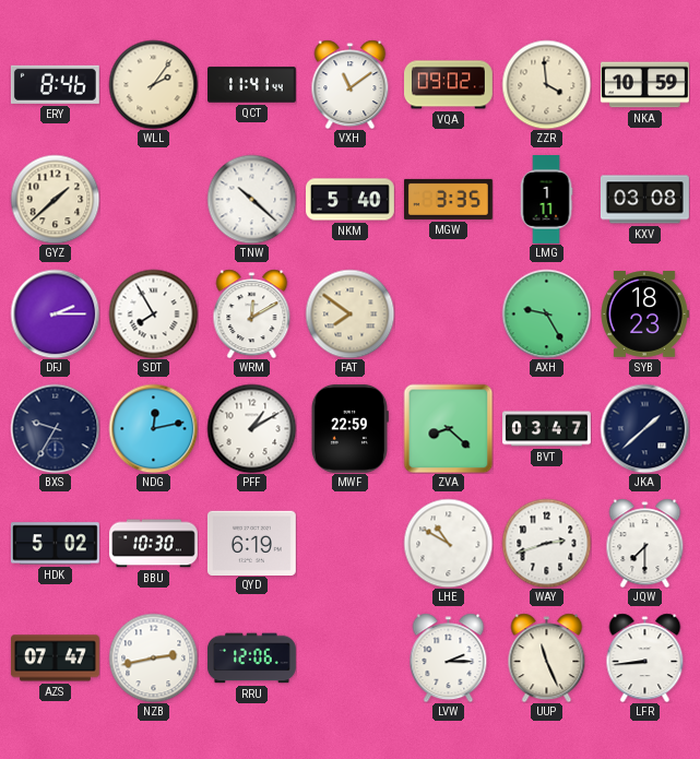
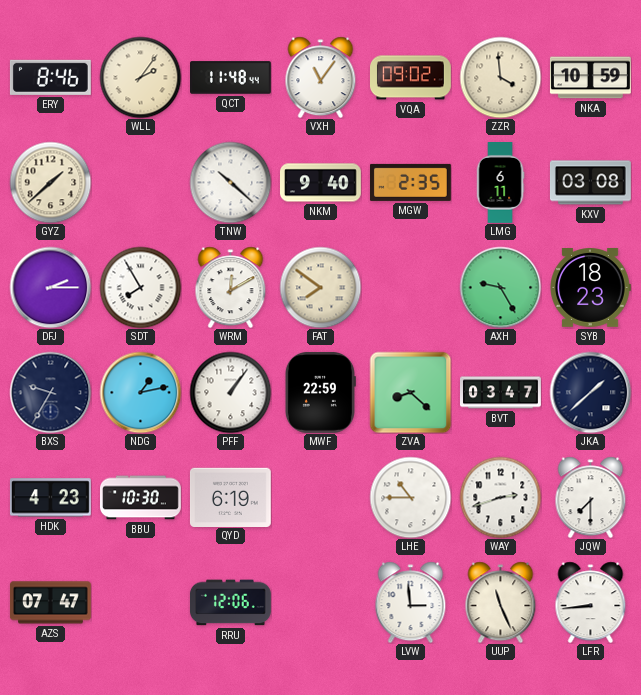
QCT: 11:41 -> 11:48 (231, 78)
VXH: 11:09 -> 11:06 (321, 77)
NKM: 5:40 -> 9:40 (321, 183)
MGW: 3:35 -> 2:35 (410, 182)
LMG: 1:11 -> 6:11 (500, 183)
NDG: 12:13 -> 1:13 (140, 392)
PFF: 1:10 -> 1:06 (230, 392)
HDK: 5:02 -> 4:23 (50, 498)
LHE: 10:50 -> 10:45 (410, 497)
NZB: 2:43 -> none (153, 657)
LVW: 2:15 -> 2:59 (411, 602)
